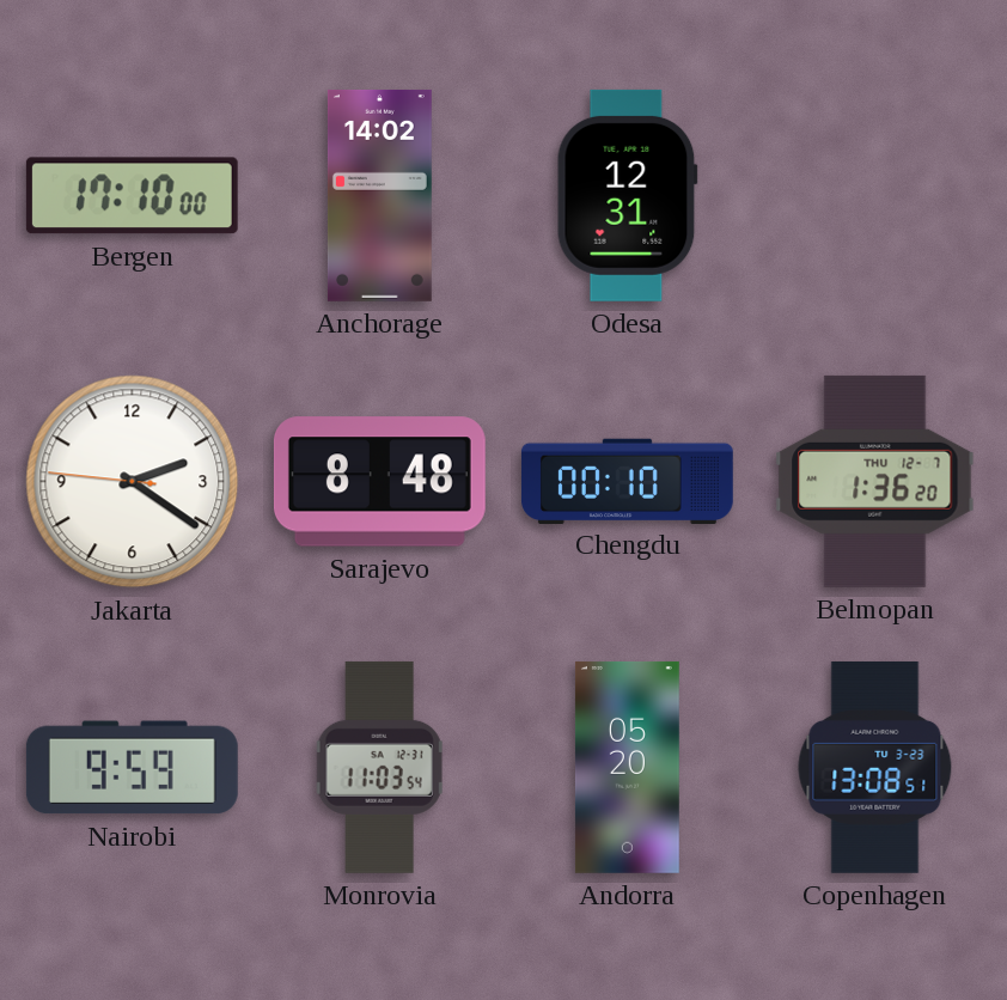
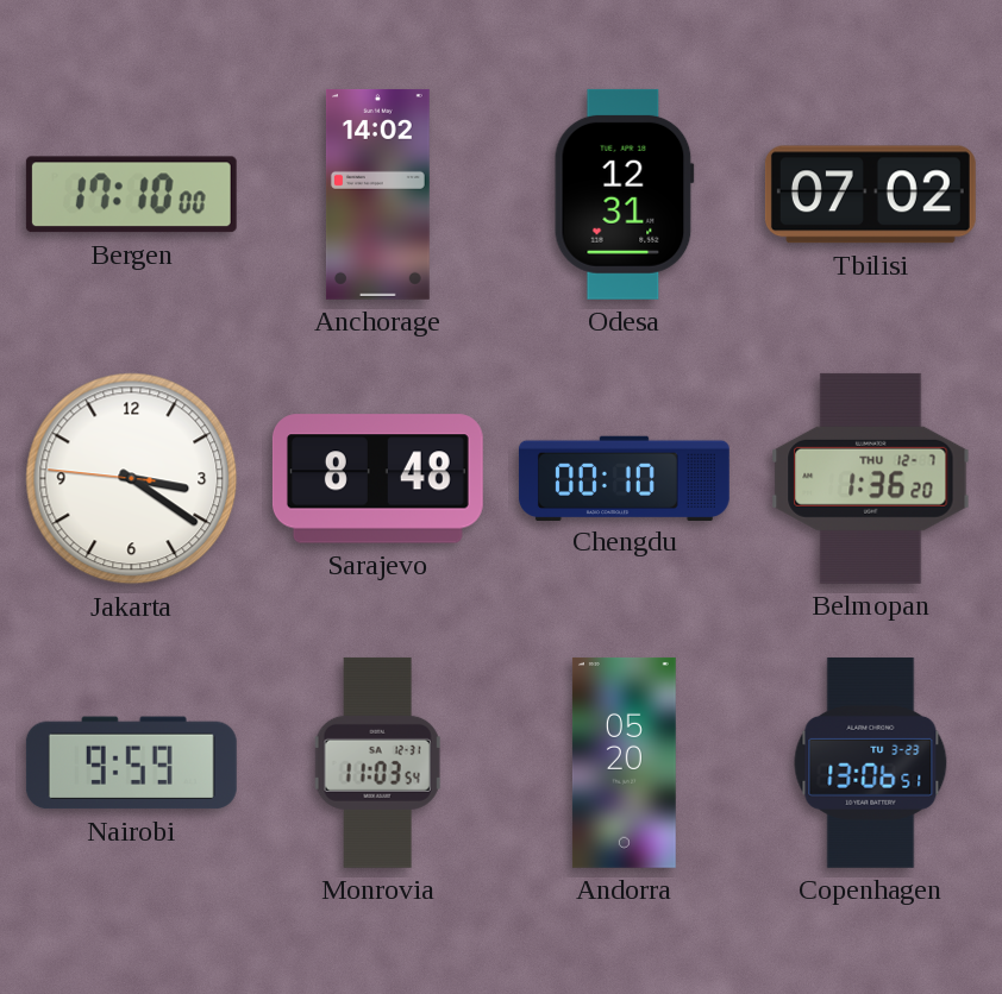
Tbilisi: none -> 07:02 (870, 195)
Jakarta: 2:20 -> 3:20 (132, 479)
Copenhagen: 13:08 -> 13:06 (871, 762)
